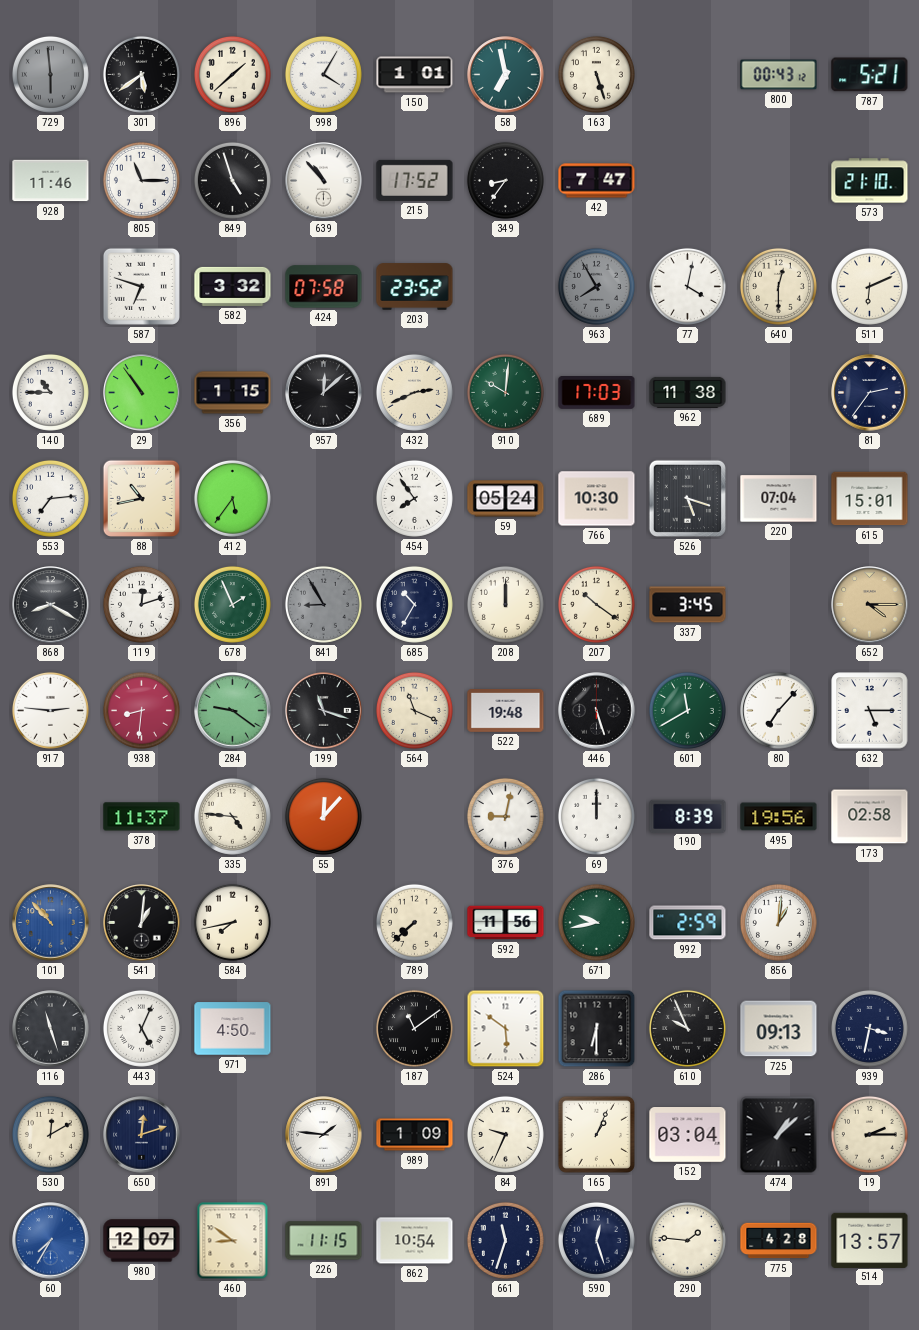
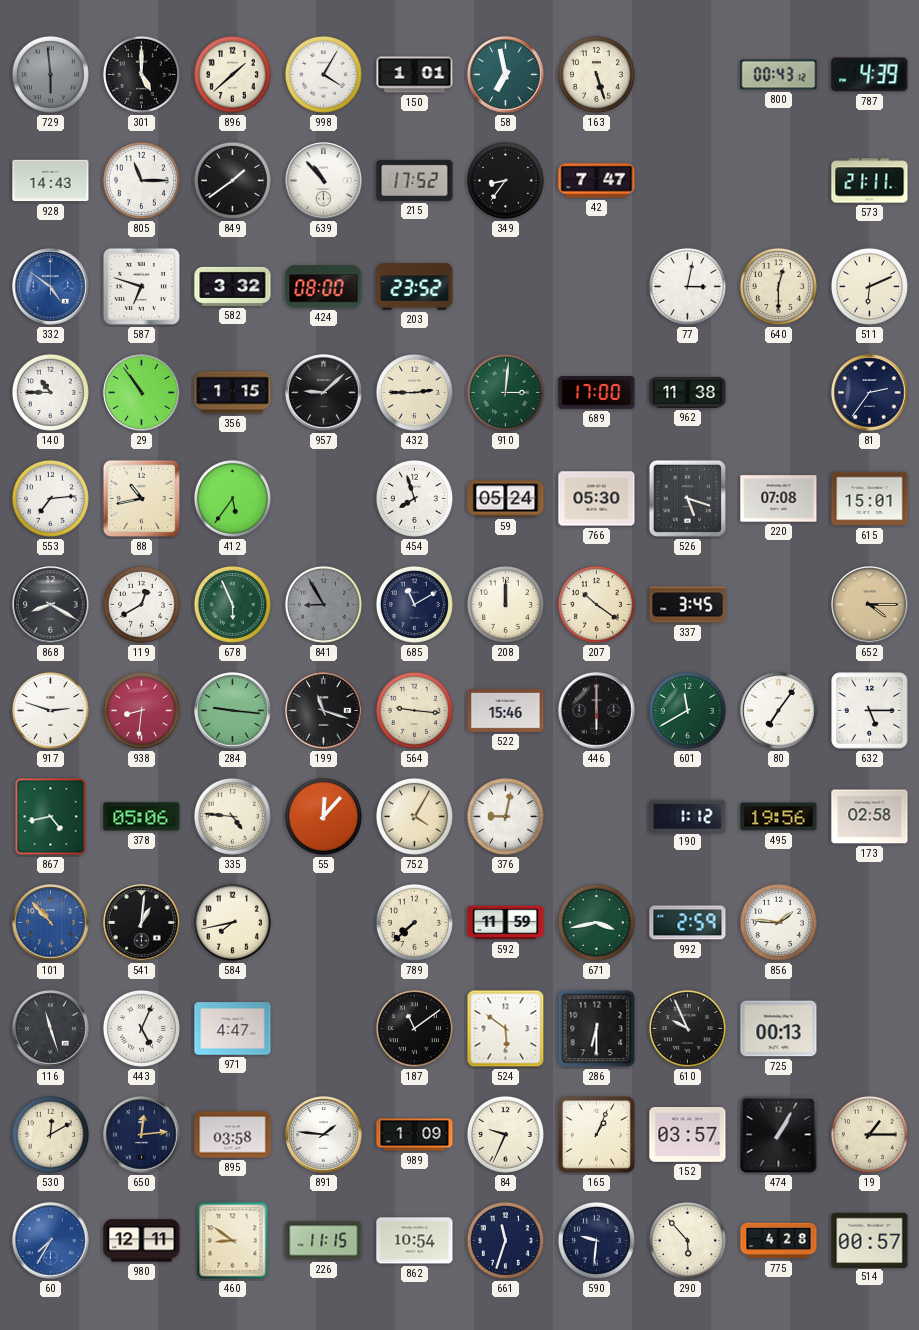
301: 5:39 -> 5:00 (141, 74)
787: 5:21 -> 4:39 (870, 75)
928: 11:46 -> 14:43 (51, 181)
849: 4:57 -> 1:39 (232, 180)
573: 21:10 -> 21:11 (870, 181)
332: none -> 4:51 (51, 287)
424: 07:58 -> 08:00 (324, 287)
963: 7:55 -> none (596, 286)
77: 4:02 -> 3:02 (687, 286)
957: 12:08 -> 9:08 (324, 393)
432: 2:41 -> 2:45 (414, 392)
910: 10:01 -> 3:01 (505, 392)
689: 17:03 -> 17:00 (597, 393)
454: 7:54 -> 7:57 (414, 498)
766: 10:30 -> 05:30 (597, 499)
220: 07:04 -> 07:08 (779, 499)
119: 12:12 -> 12:40 (141, 604)
678: 1:56 -> 5:56 (232, 604)
685: 10:35 -> 11:10 (414, 604)
917: 2:46 -> 2:48 (50, 710)
284: 9:21 -> 9:16 (233, 711)
564: 11:19 -> 9:16 (414, 710)
522: 19:48 -> 15:46 (506, 711)
446: 5:27 -> 6:00 (597, 711)
80: 7:07 -> 7:06 (779, 711)
867: none -> 4:43 (51, 817)
378: 11:37 -> 05:06 (142, 817)
752: none -> 4:05 (414, 816)
69: 12:00 -> none (596, 816)
190: 8:39 -> 1:12 (688, 816)
592: 11:56 -> 11:59 (506, 923)
671: 9:43 -> 3:43 (596, 922)
856: 1:01 -> 1:46 (778, 922)
971: 4:50 -> 4:47 (233, 1029)
725: 09:13 -> 00:13 (779, 1029)
939: 3:32 -> none (869, 1028)
650: 12:12 -> 12:14 (142, 1135)
895: none -> 03:58 (233, 1135)
152: 03:04 -> 03:57 (688, 1135)
474: 1:08 -> 1:05 (779, 1135)
19: 2:15 -> 1:15 (869, 1134)
980: 12:07 -> 12:11 (142, 1241)
590: 12:27 -> 9:31 (596, 1240)
290: 1:46 -> 5:53 (687, 1240)
514: 13:57 -> 00:57 (870, 1240)
